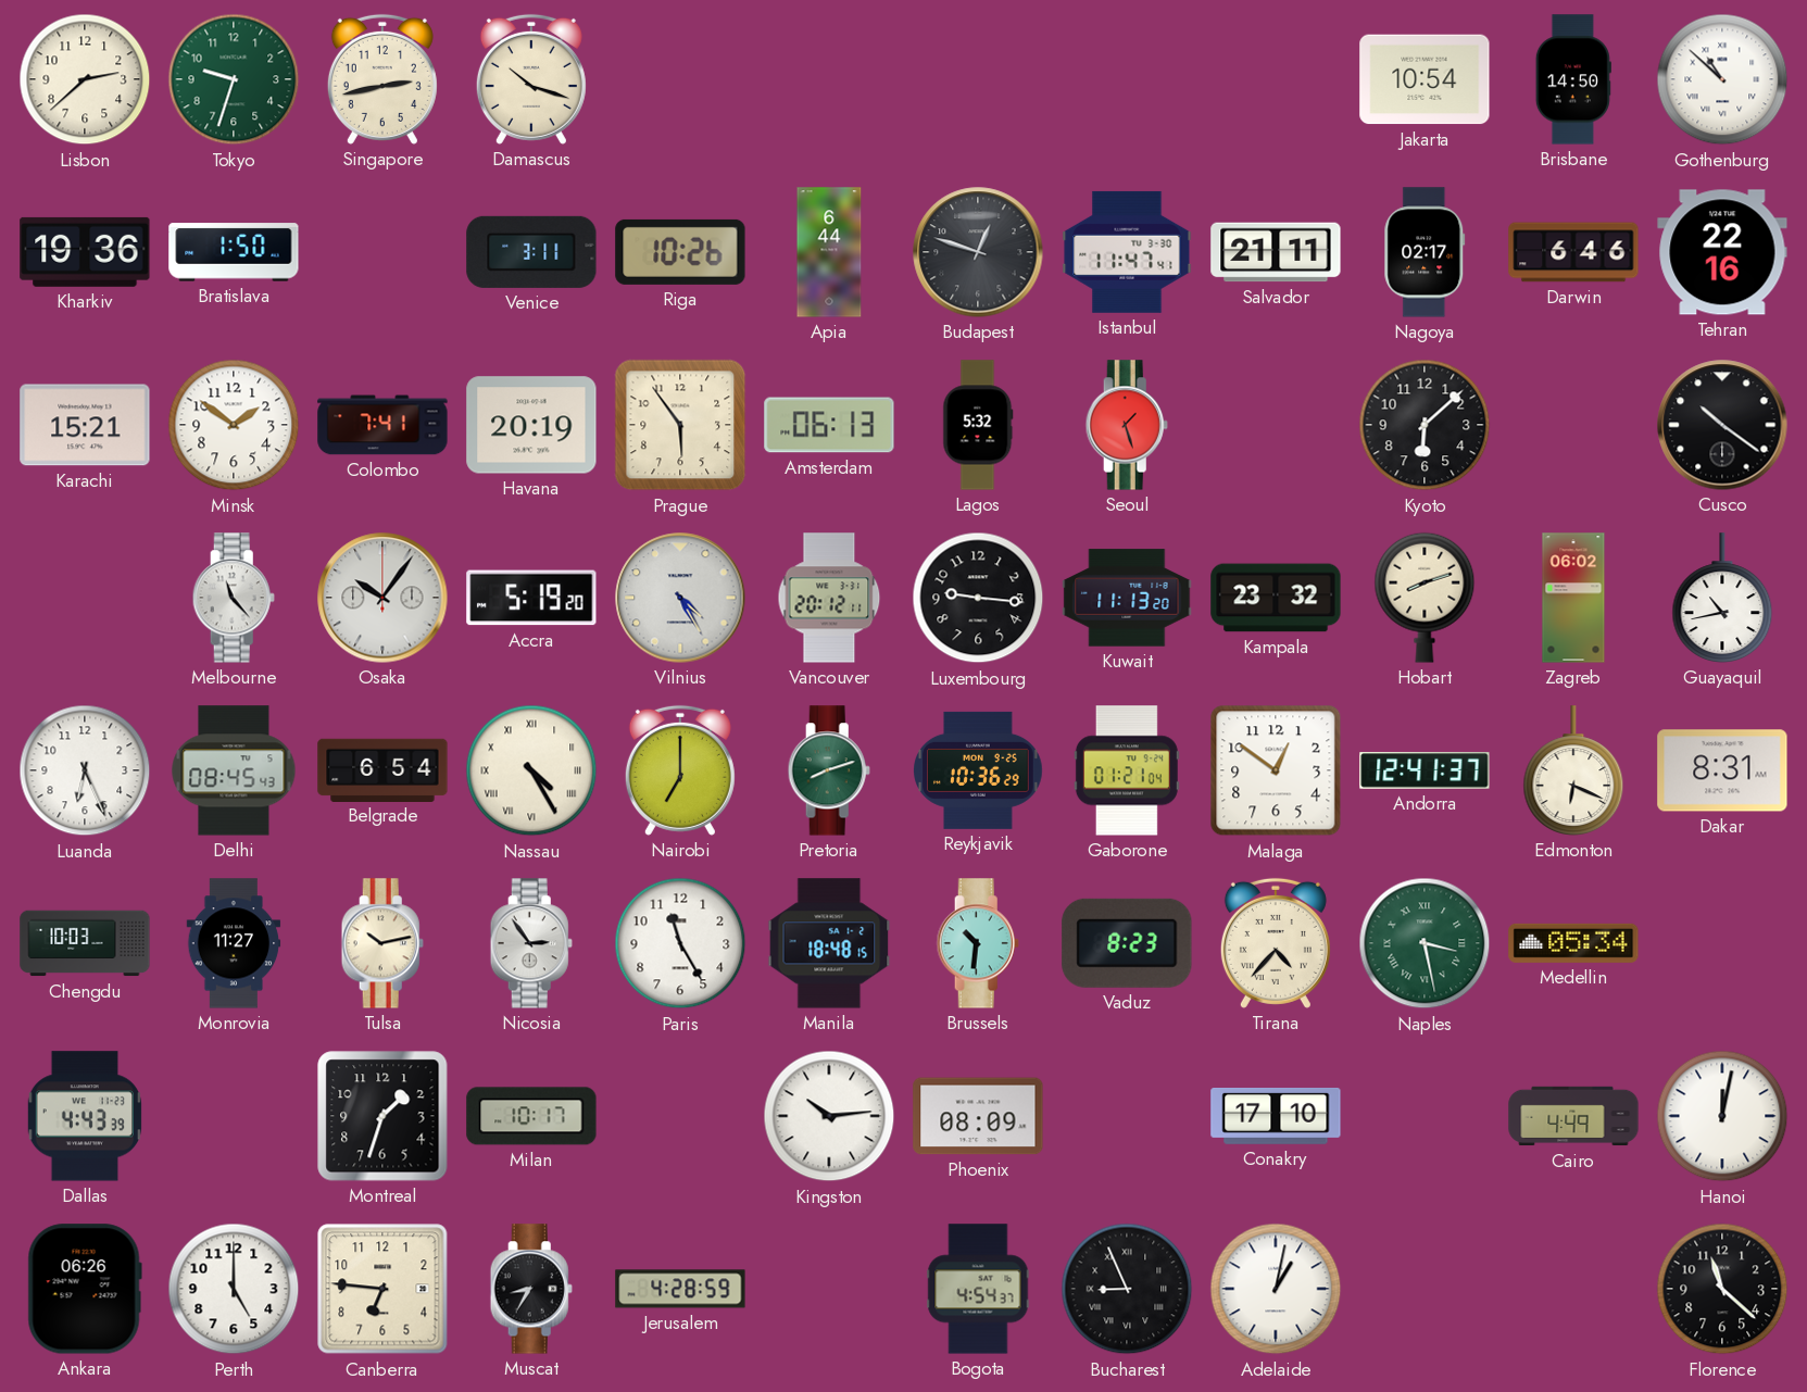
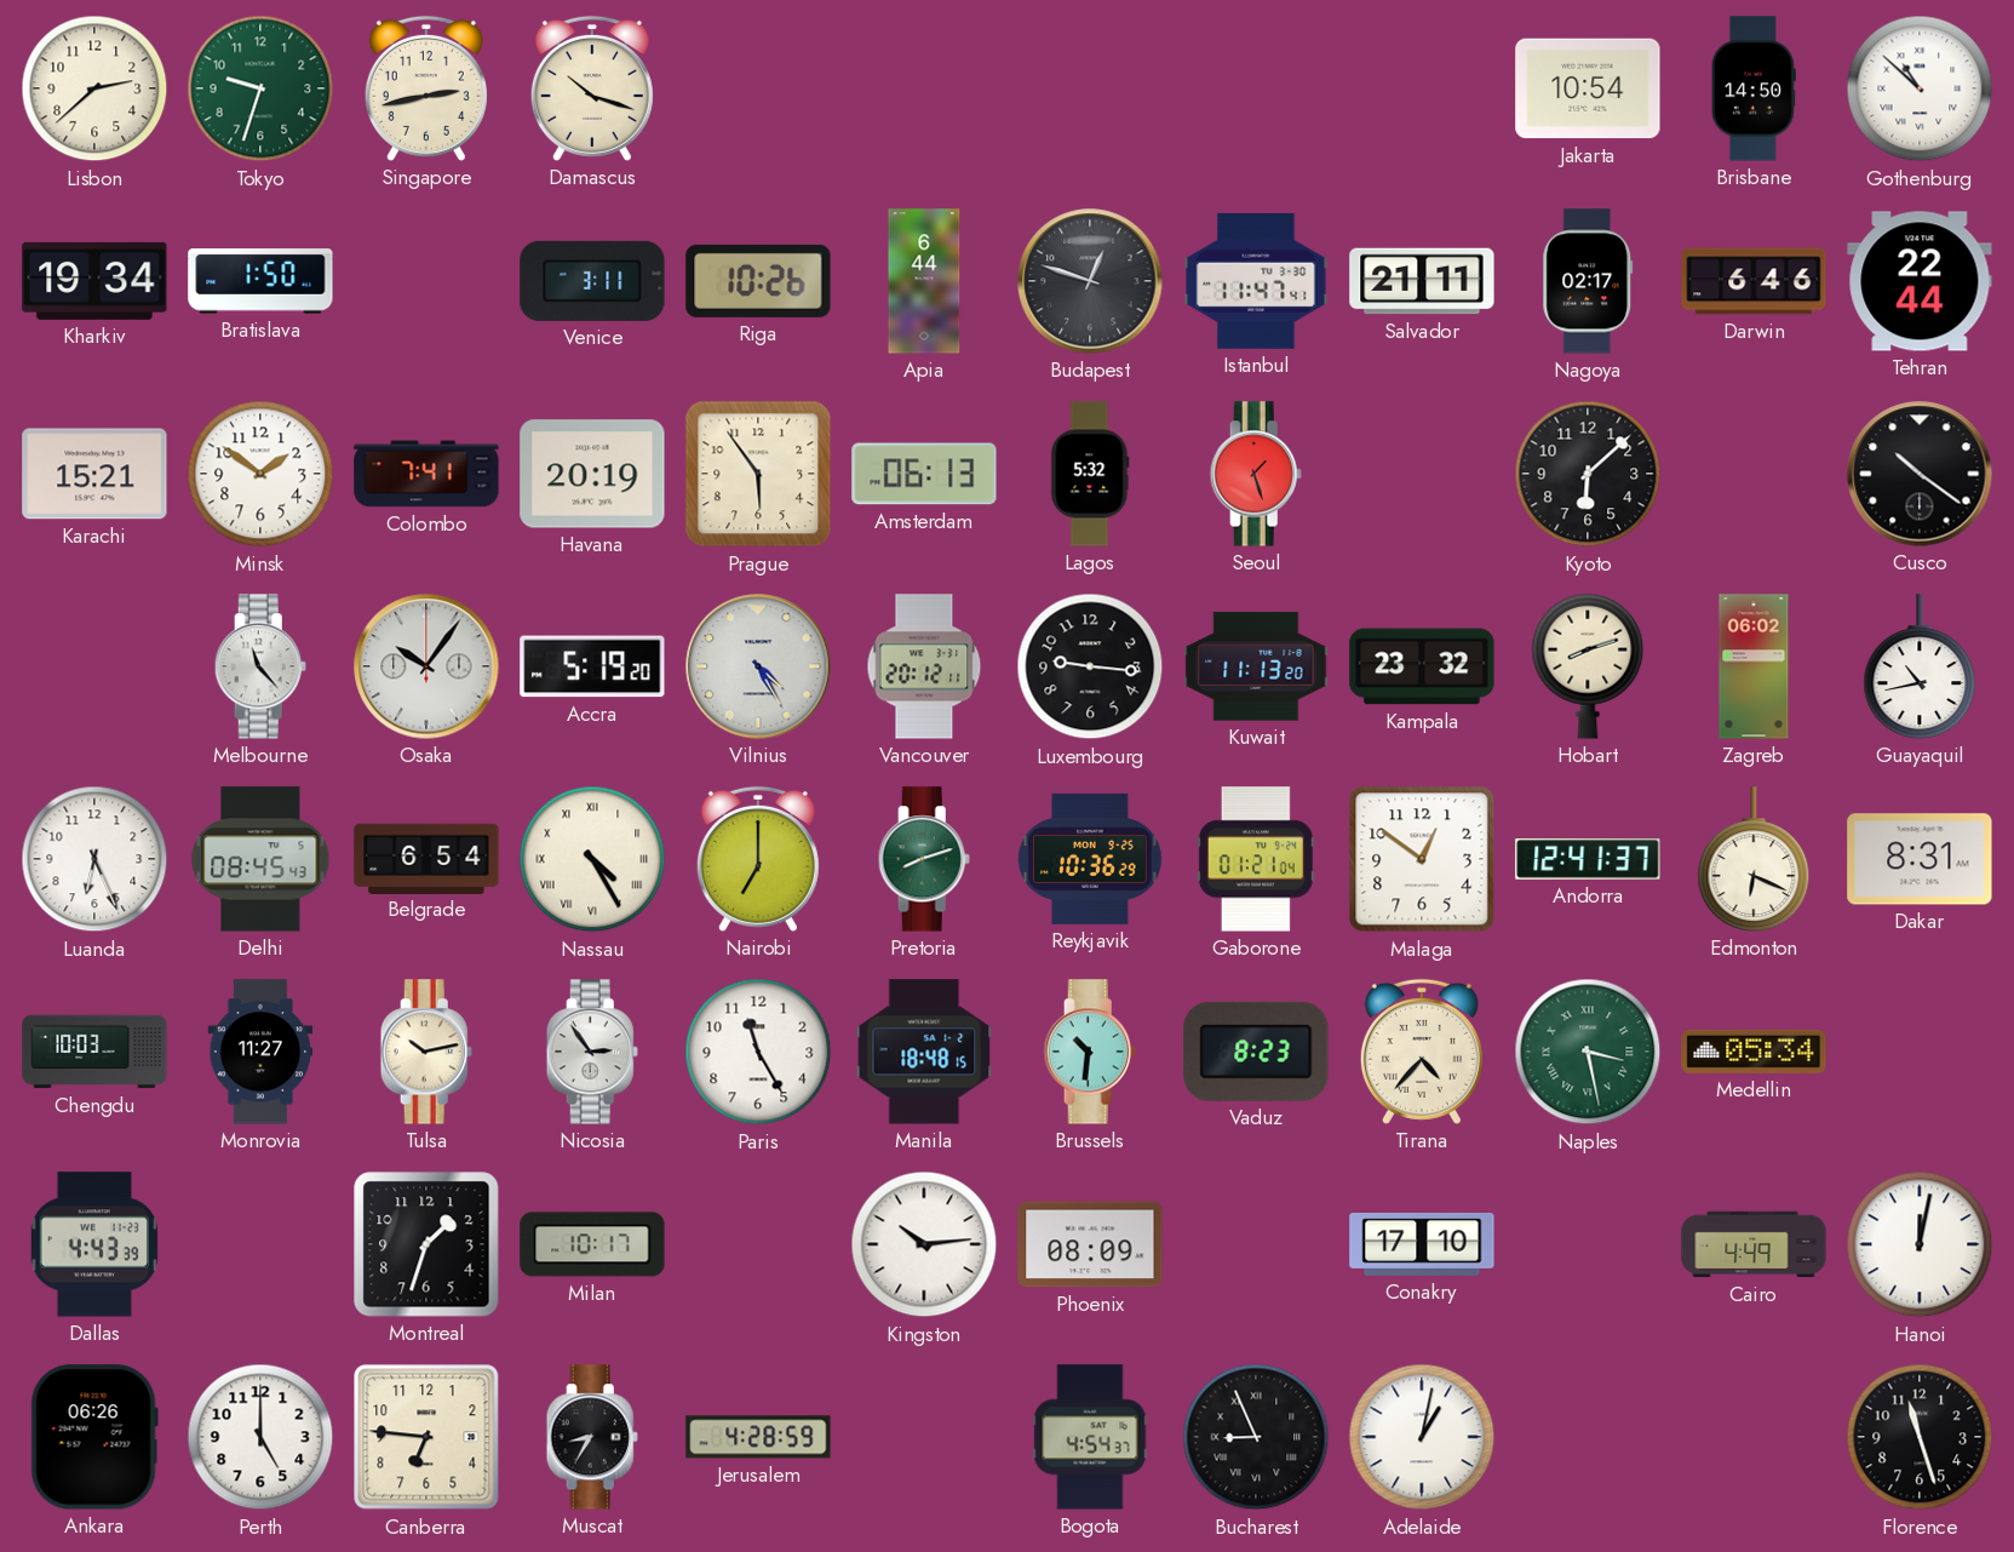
Kharkiv: 19:36 -> 19:34 (94, 281)
Tehran: 22:16 -> 22:44 (1920, 281)
Florence: 11:22 -> 11:27 (1920, 1437)
